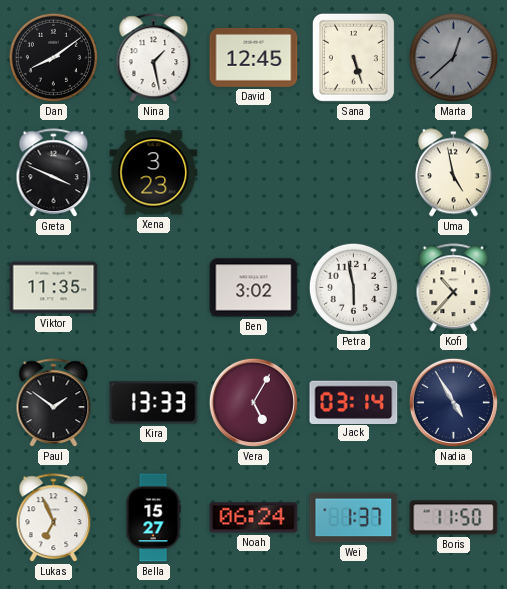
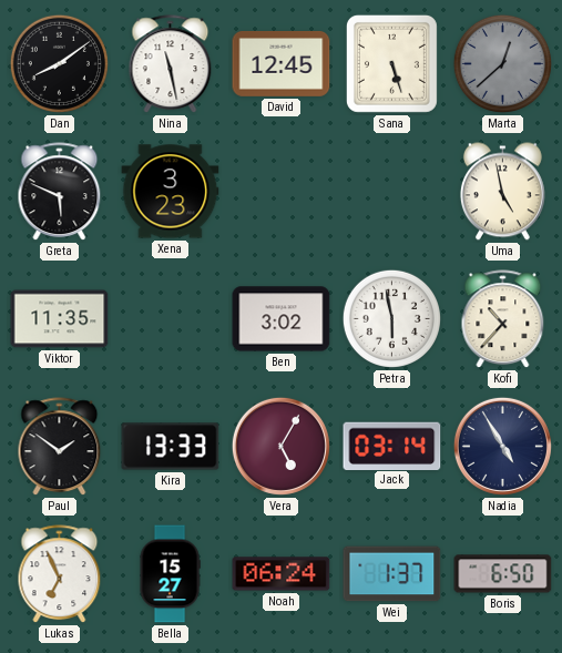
Nina: 1:28 -> 11:28 (171, 64)
Greta: 3:49 -> 5:49 (60, 192)
Boris: 11:50 -> 6:50 (503, 574)
